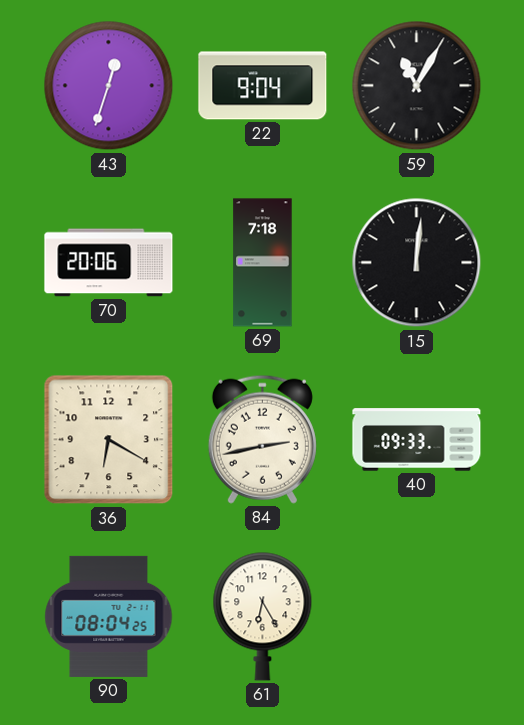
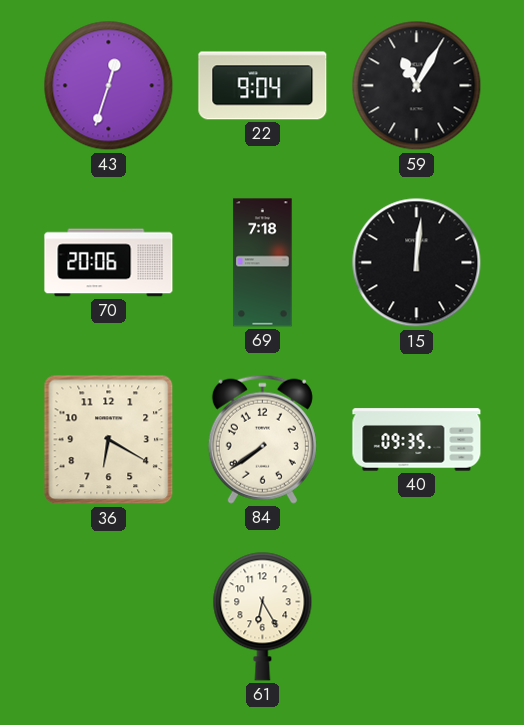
84: 2:43 -> 7:39 (262, 439)
40: 09:33 -> 09:35 (417, 440)
90: 08:04 -> none (109, 616)
